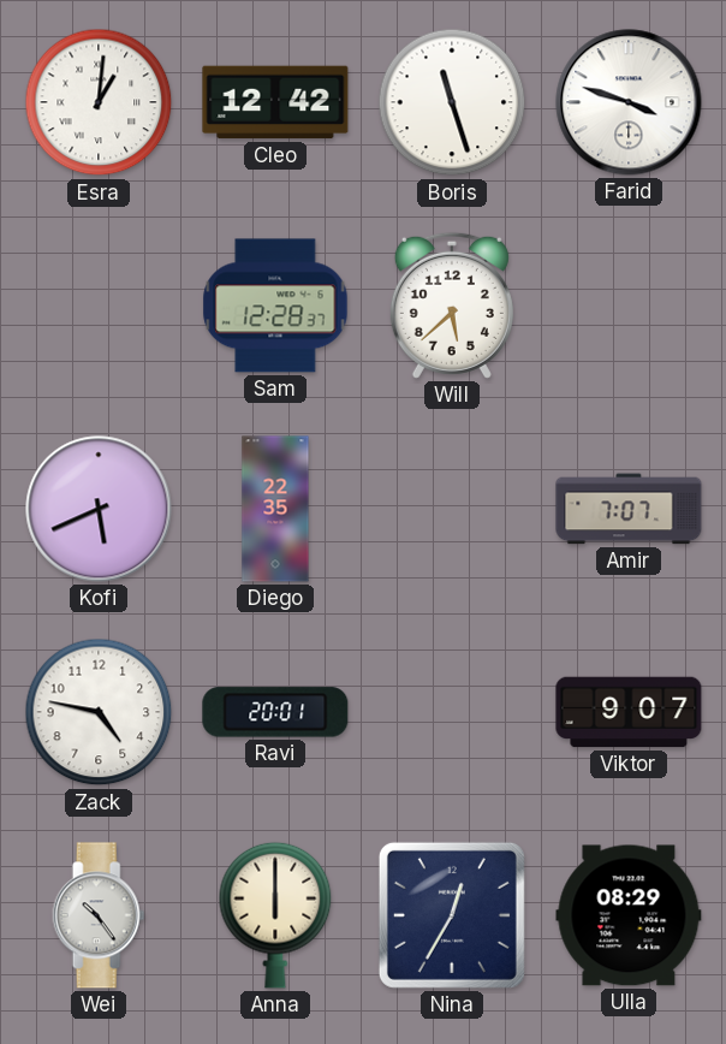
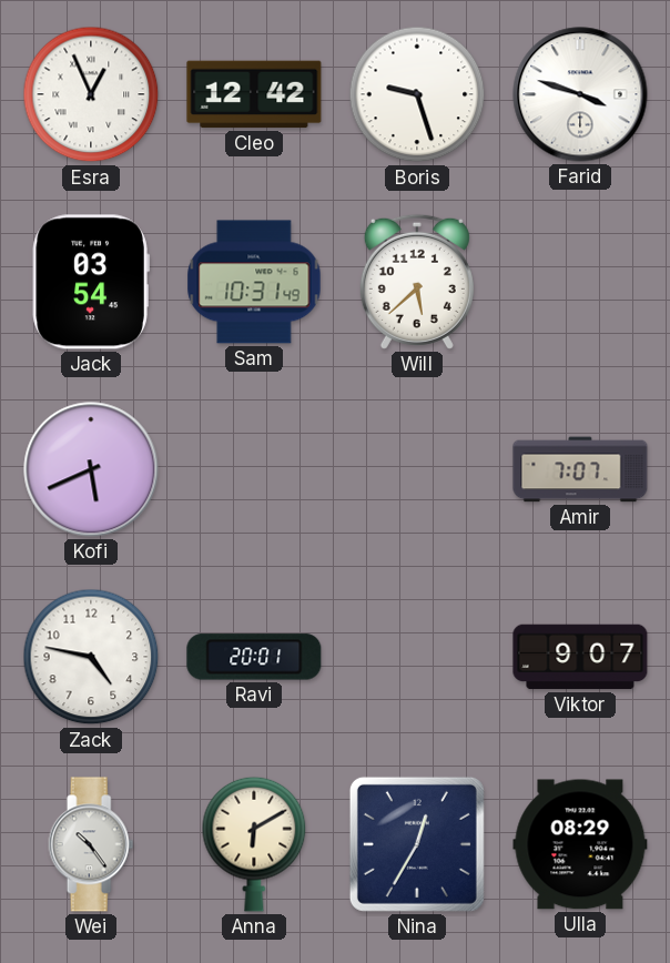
Esra: 1:01 -> 12:56 (91, 94)
Boris: 11:27 -> 9:27 (417, 94)
Jack: none -> 03:54 (91, 282)
Sam: 12:28 -> 10:31 (254, 282)
Diego: 22:35 -> none (275, 509)
Anna: 6:00 -> 6:10 (254, 844)
